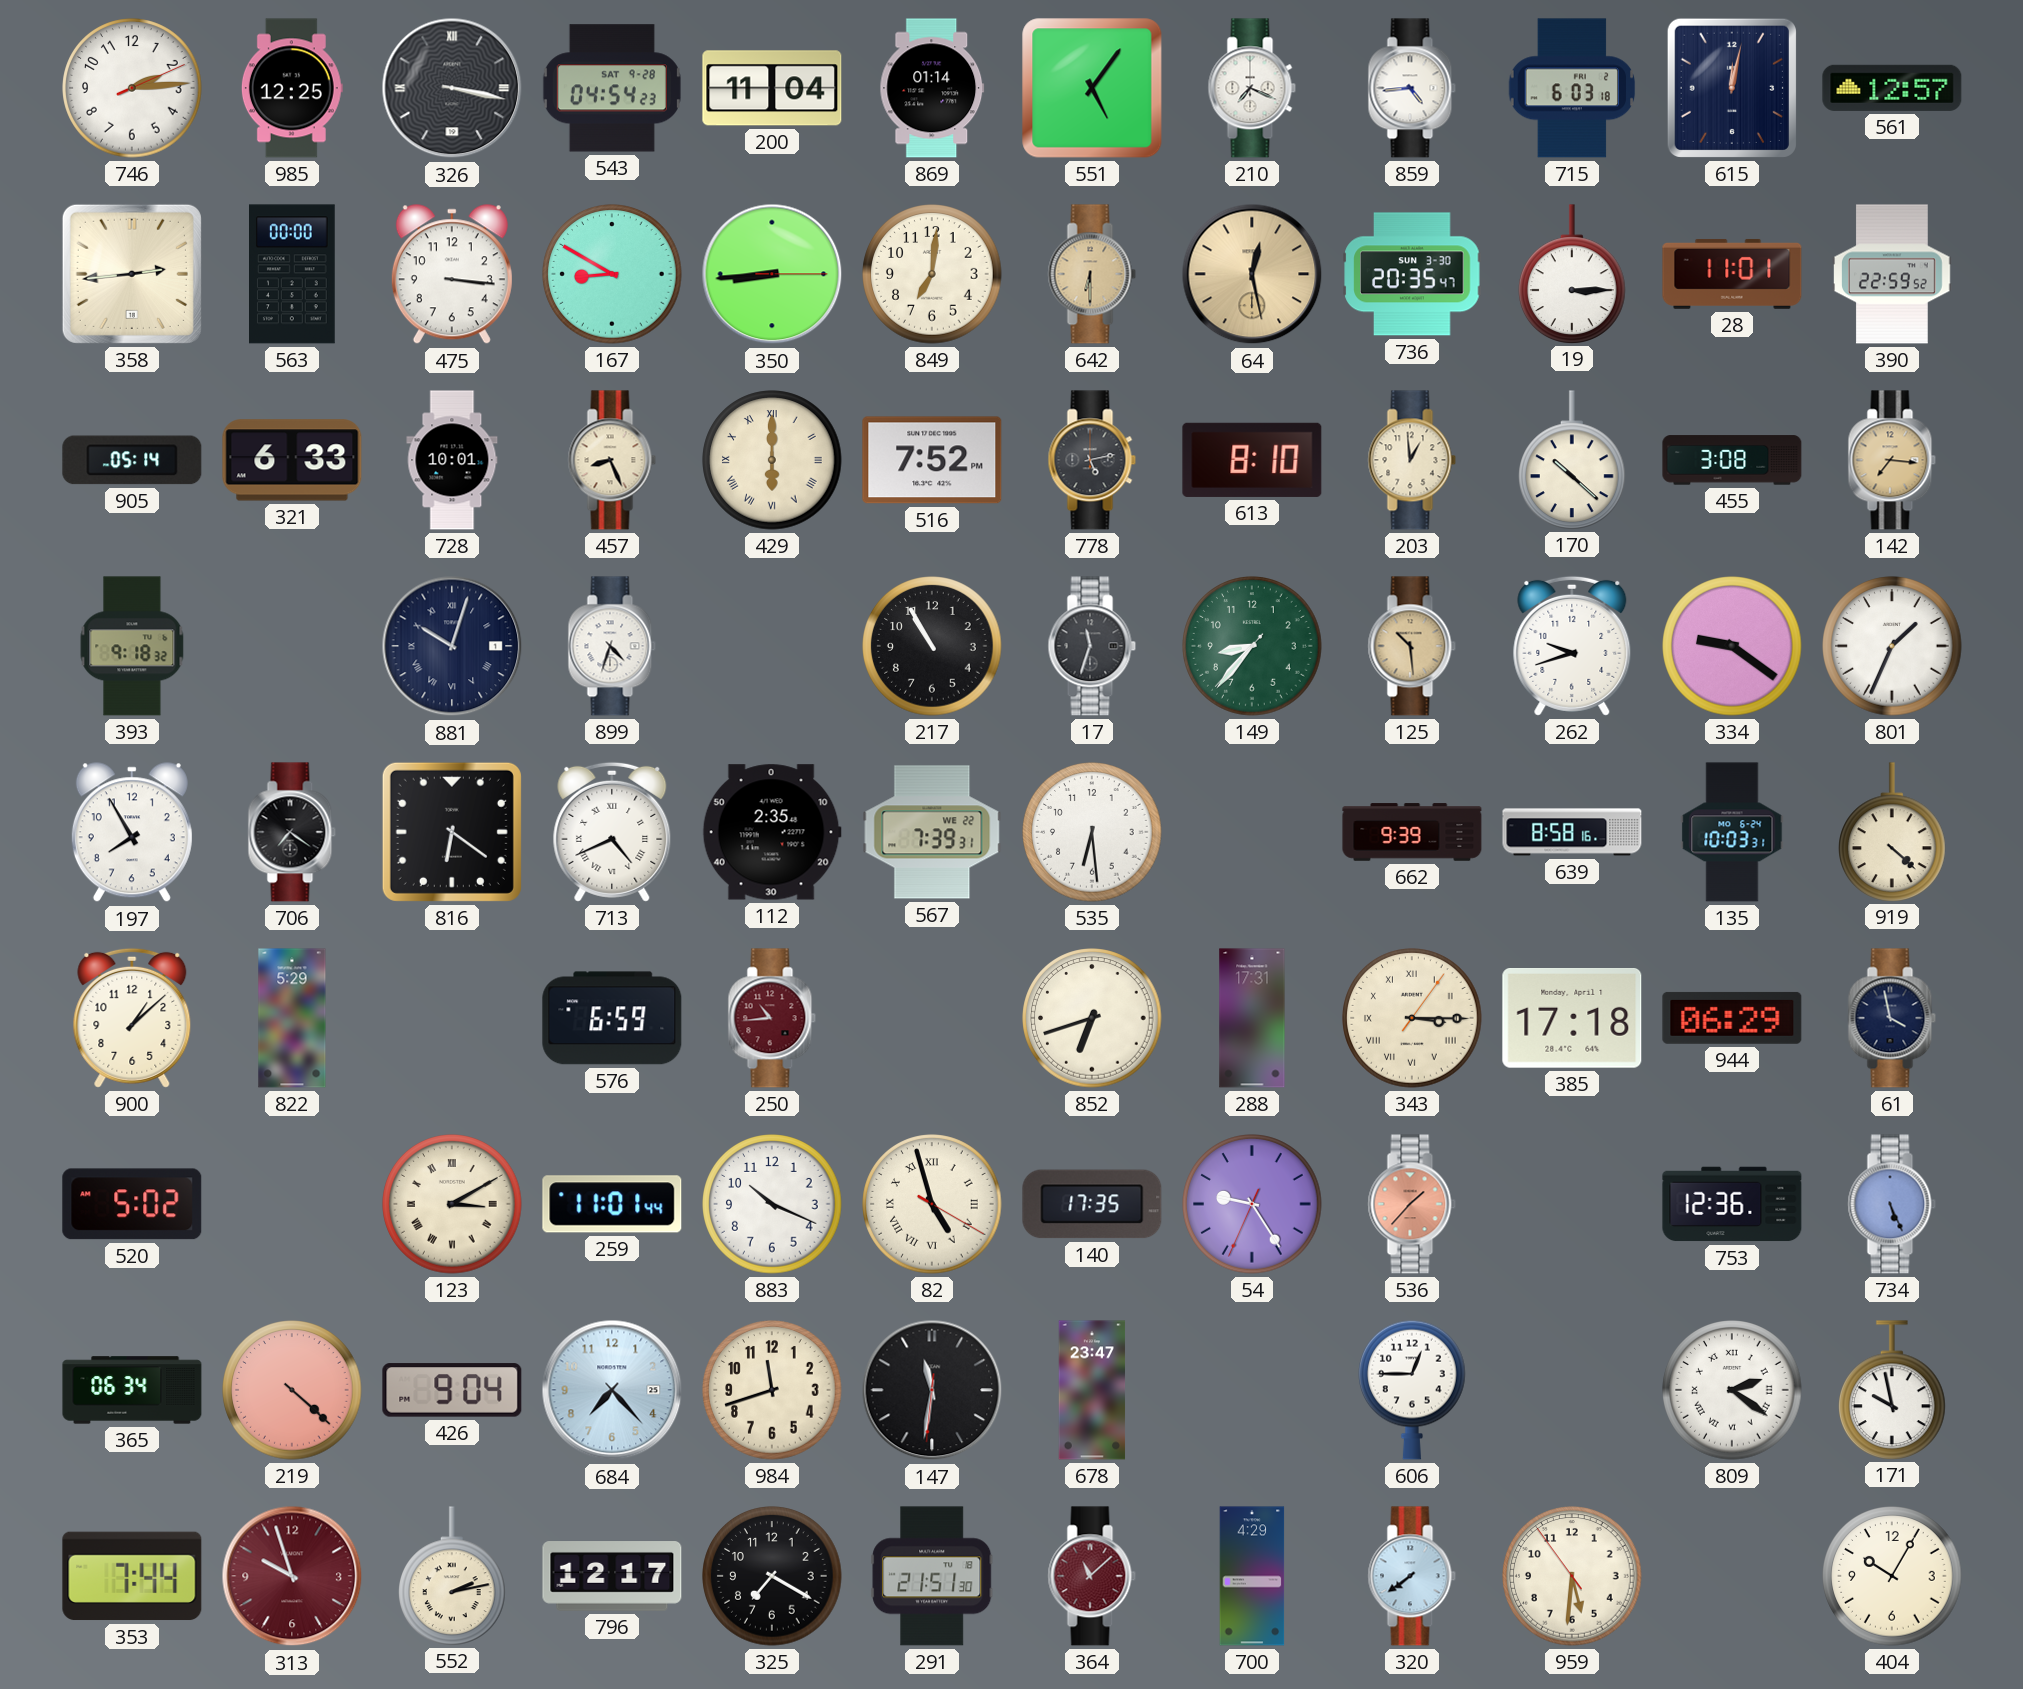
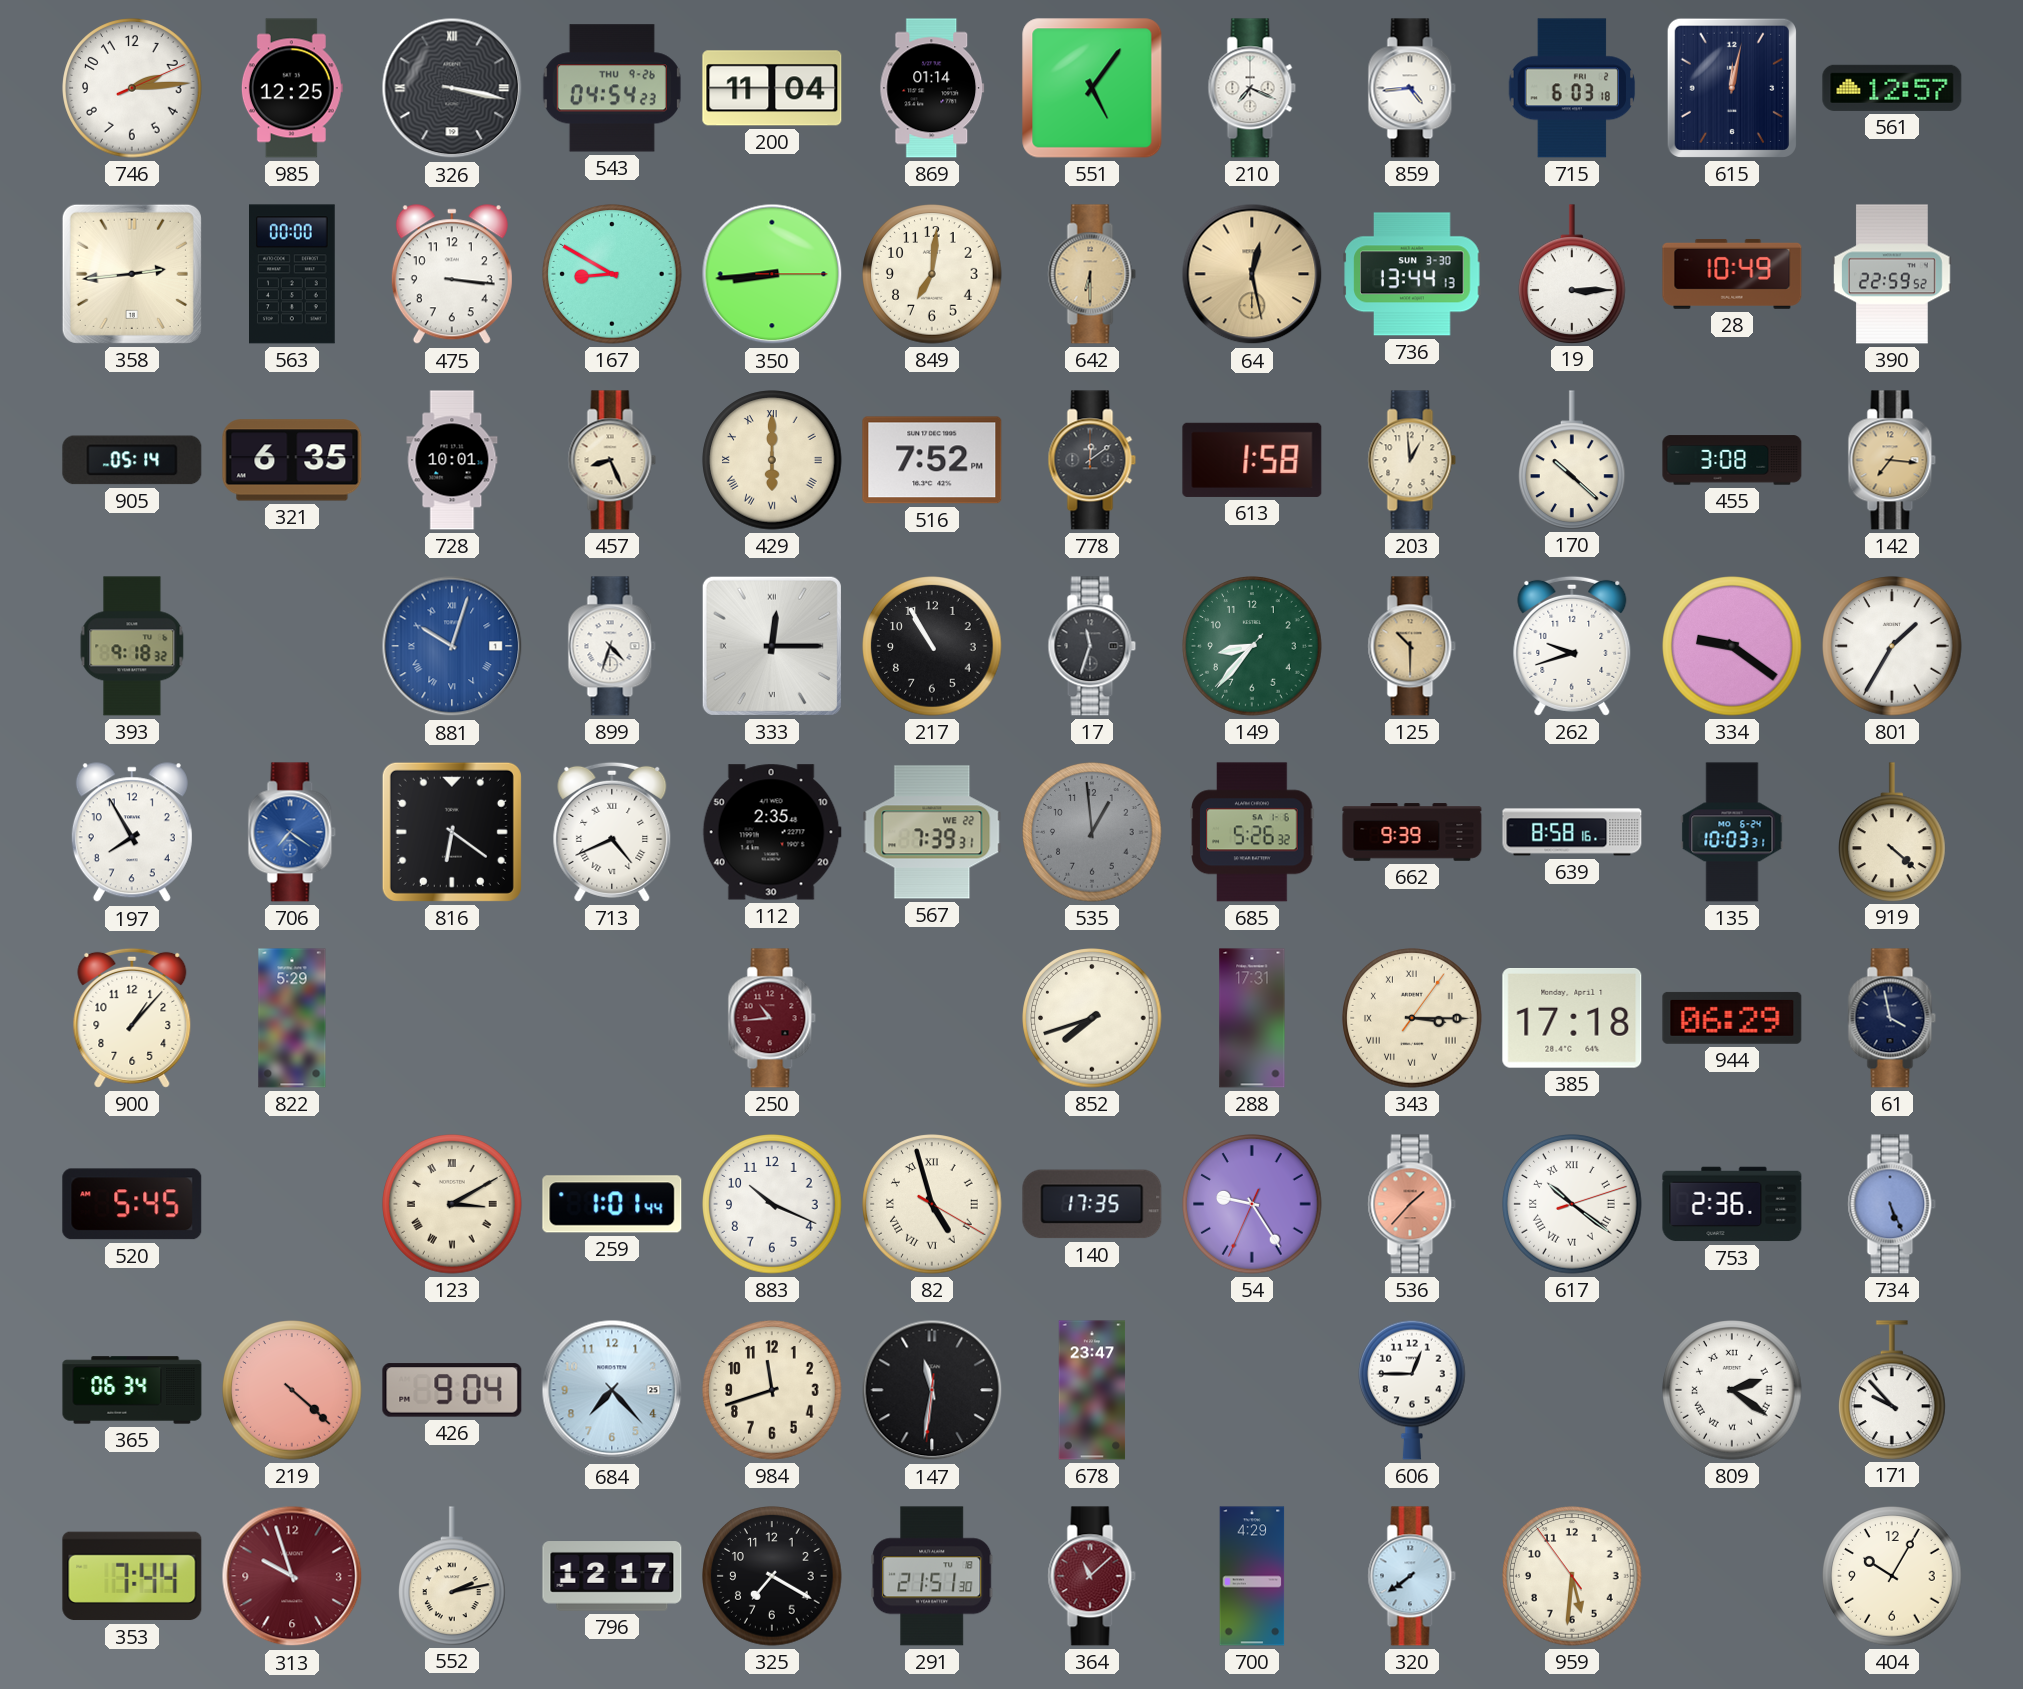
543 date: SAT 9-28 -> THU 9-26 (612, 88)
736: 20:35 -> 13:44 (1412, 274)
28: 11:01 -> 10:49 (1732, 274)
321: 6:33 -> 6:35 (292, 460)
778: 5:13 -> 12:09 (1092, 460)
613: 8:10 -> 1:58 (1252, 460)
881 dial: navy -> blue (452, 646)
333: none -> 12:15 (772, 646)
125: 10:29 -> 10:30 (1412, 646)
801: 1:34 -> 1:35 (1892, 646)
706 dial: black -> blue (292, 832)
535: 6:29 -> 12:59 (1092, 832)
535 dial: white -> grey (1092, 832)
685: none -> 5:26 (1252, 832)
900: 1:08 -> 1:07 (132, 1018)
576: 6:59 -> none (612, 1018)
852: 6:42 -> 7:42 (1092, 1018)
520: 5:02 -> 5:45 (132, 1204)
259: 11:01 -> 1:01 (612, 1204)
617: none -> 10:21 (1572, 1204)
753: 12:36 -> 2:36 (1732, 1204)
171: 9:58 -> 9:53 (1893, 1390)
